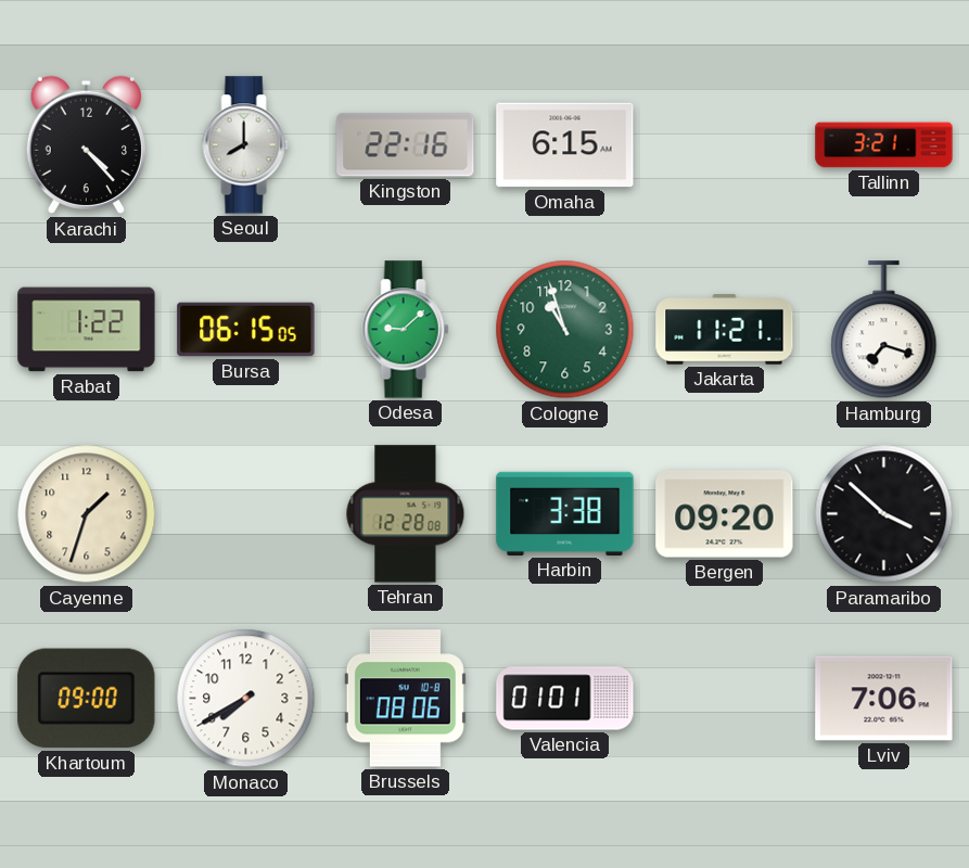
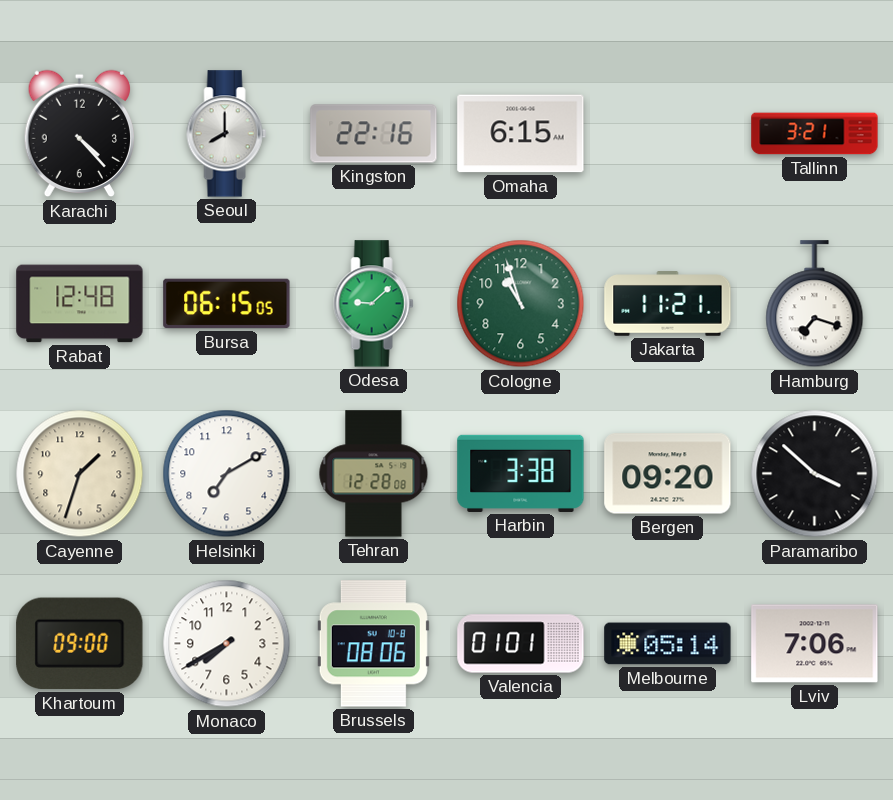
Rabat: 1:22 -> 12:48 (80, 304)
Helsinki: none -> 7:10 (227, 474)
Melbourne: none -> 05:14 (668, 644)
